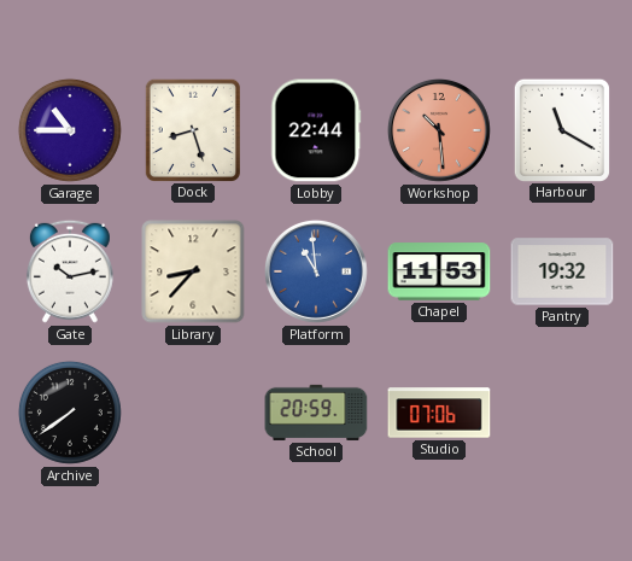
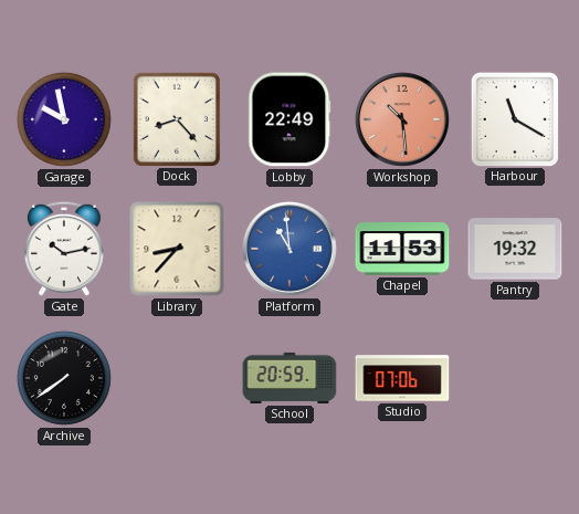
Garage: 10:45 -> 9:58 (64, 119)
Dock: 8:27 -> 8:23 (177, 118)
Lobby: 22:44 -> 22:49 (289, 119)
